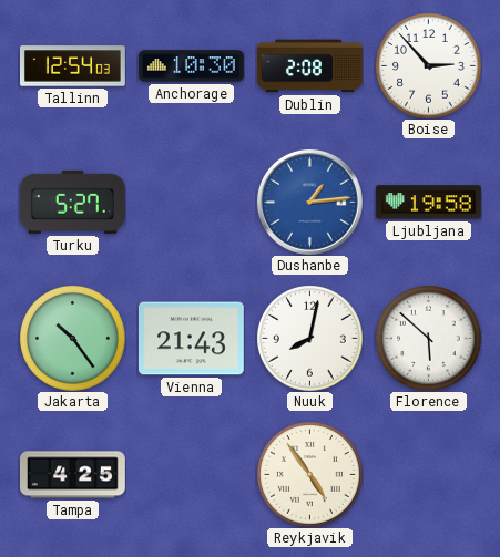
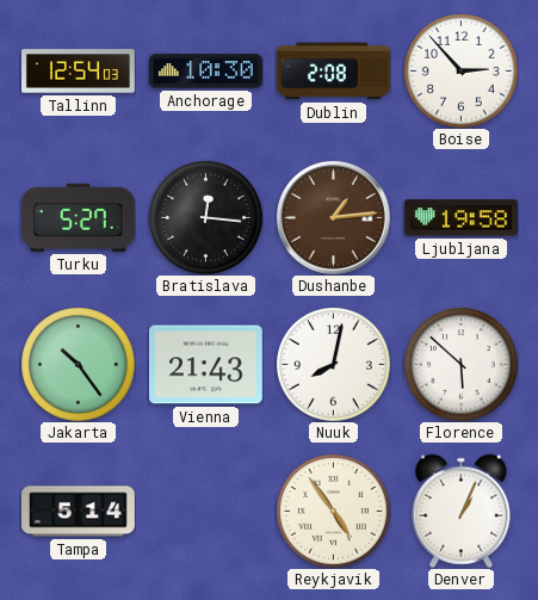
Bratislava: none -> 12:16 (205, 217)
Dushanbe dial: blue -> brown (333, 217)
Tampa: 4:25 -> 5:14 (79, 512)
Denver: none -> 1:04 (462, 511)
